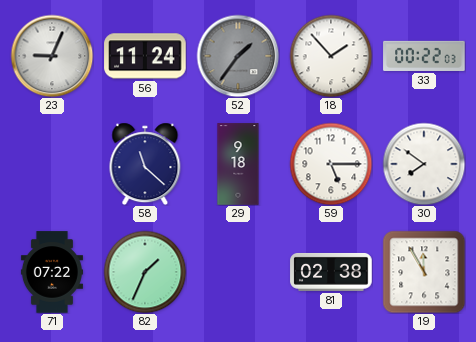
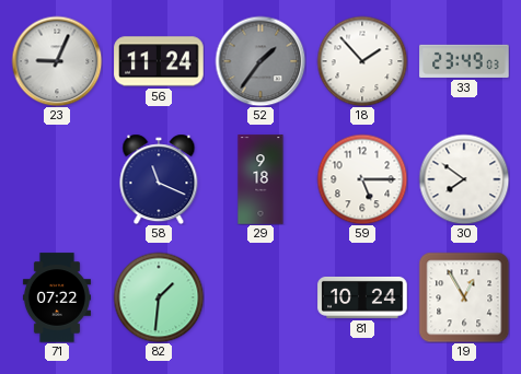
33: 00:22 -> 23:49 (464, 61)
58: 11:22 -> 11:19 (159, 179)
82: 1:34 -> 1:31 (159, 297)
81: 02:38 -> 10:24 (362, 297)
19: 11:55 -> 12:55 (464, 297)
